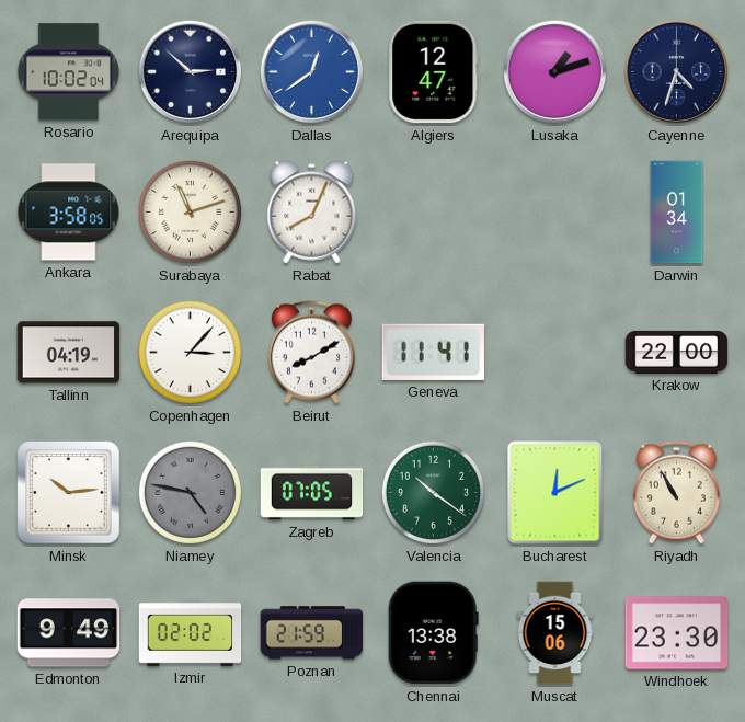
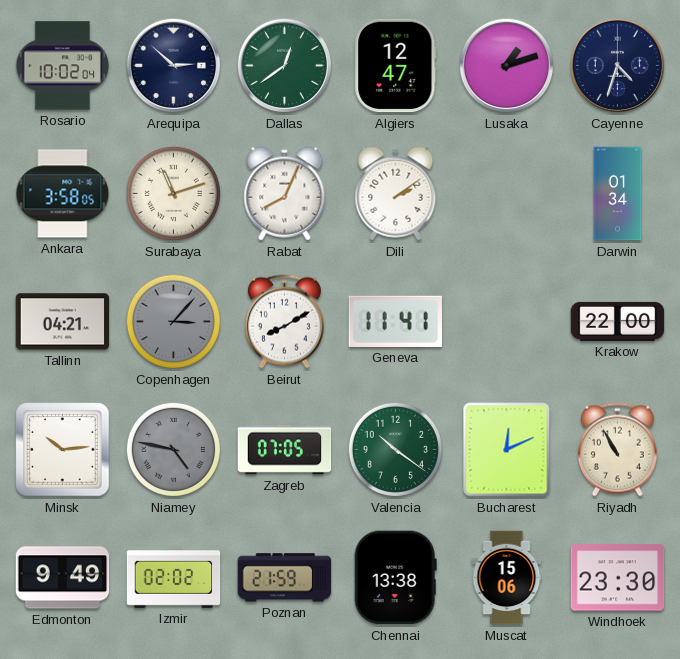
Dallas dial: blue -> green (285, 66)
Dili: none -> 2:09 (396, 194)
Tallinn: 04:19 -> 04:21 (63, 322)
Copenhagen dial: white -> grey (173, 321)
